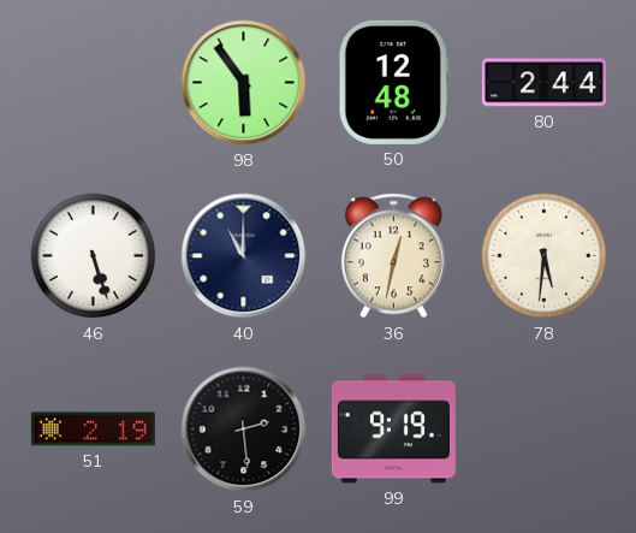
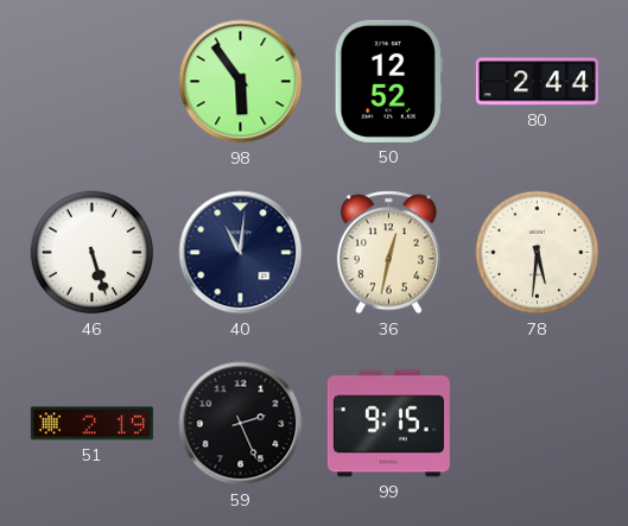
50: 12:48 -> 12:52 (388, 81)
40: 11:00 -> 11:01 (241, 253)
59: 2:29 -> 2:26 (241, 424)
99: 9:19 -> 9:15 (388, 424)
